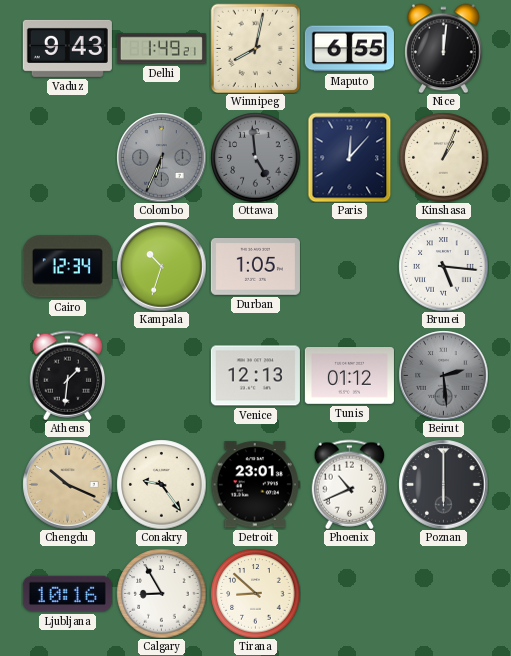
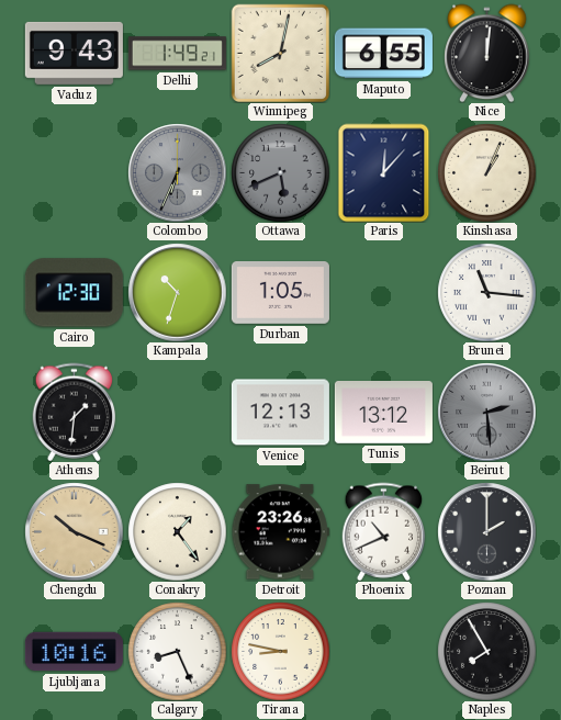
Ottawa: 4:59 -> 5:41 (280, 172)
Cairo: 12:34 -> 12:30 (74, 293)
Brunei: 5:16 -> 11:16 (486, 292)
Tunis: 01:12 -> 13:12 (383, 413)
Conakry: 9:24 -> 1:24 (177, 531)
Detroit: 23:01 -> 23:26 (280, 532)
Poznan: 6:00 -> 2:00 (486, 531)
Calgary: 8:55 -> 8:26 (177, 651)
Tirana: 8:52 -> 8:47 (280, 651)
Naples: none -> 7:55 (486, 651)
